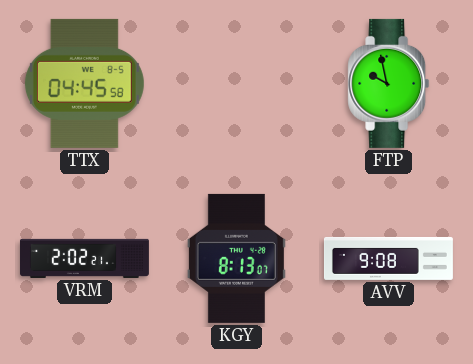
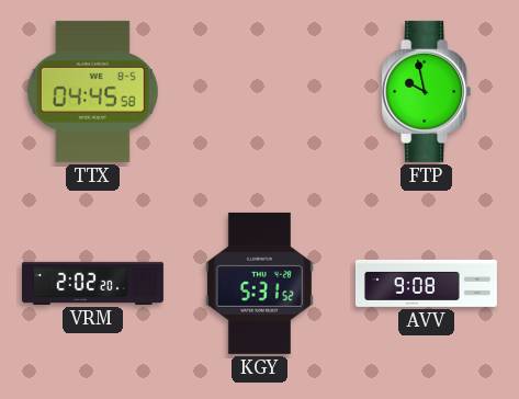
VRM: 2:02:21 -> 2:02:20 (92, 283)
KGY: 8:13 -> 5:31 (259, 283)
